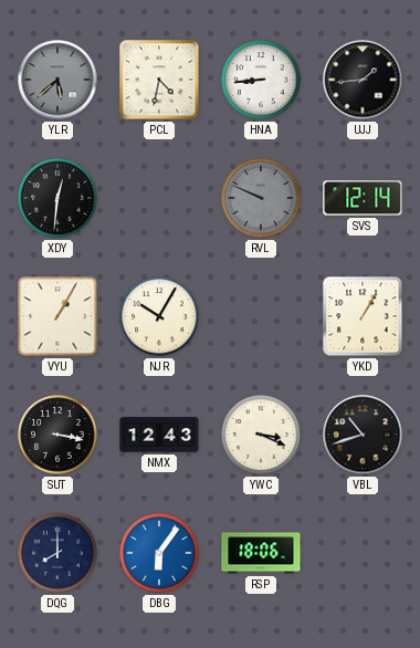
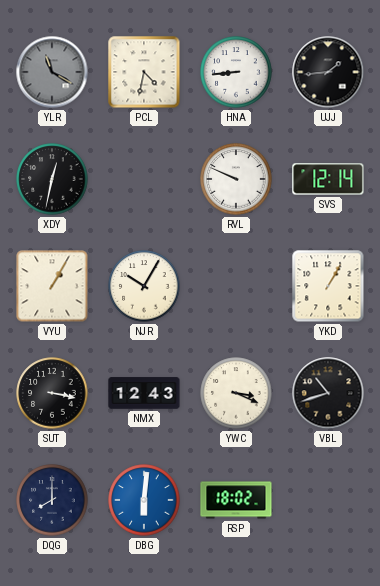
YLR: 5:38 -> 11:20 (52, 72)
XDY: 12:31 -> 12:32 (52, 179)
RVL dial: grey -> white (236, 179)
DBG: 6:06 -> 6:01 (144, 500)
RSP: 18:06 -> 18:02 (236, 500)
